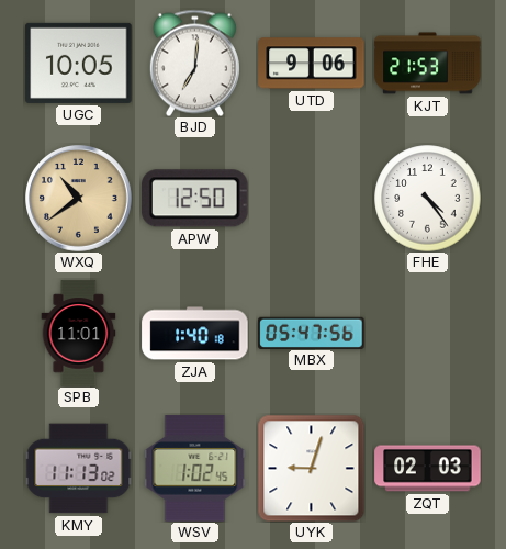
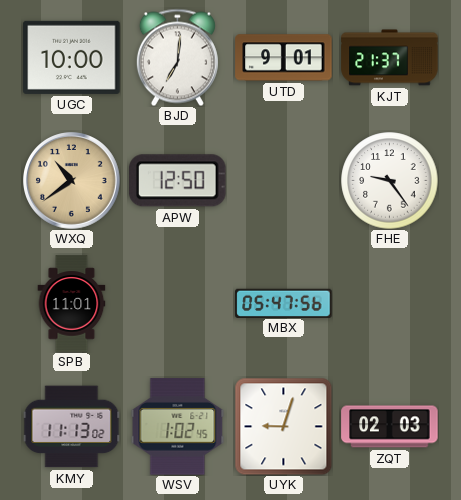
UGC: 10:05 -> 10:00 (72, 57)
UTD: 9:06 -> 9:01 (284, 58)
KJT: 21:53 -> 21:37 (390, 58)
FHE: 4:24 -> 9:24 (390, 181)
ZJA: 1:40 -> none (195, 334)
